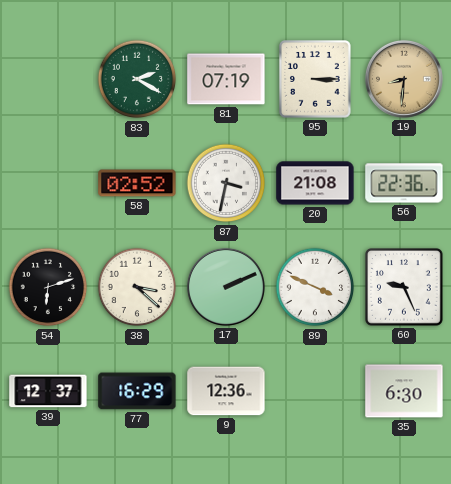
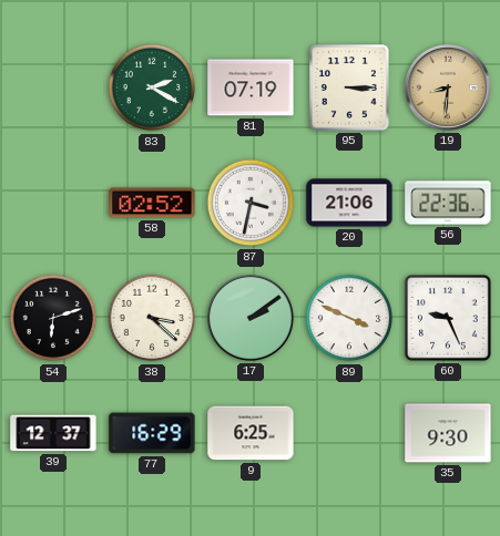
20: 21:08 -> 21:06 (349, 203)
17: 2:11 -> 2:09 (251, 318)
9: 12:36 -> 6:25 (251, 433)
35: 6:30 -> 9:30 (448, 433)
